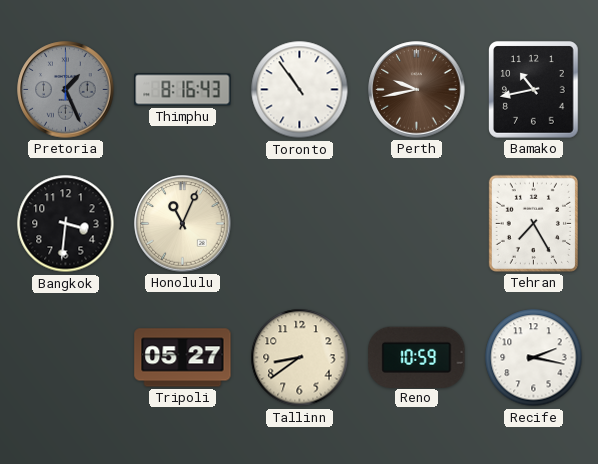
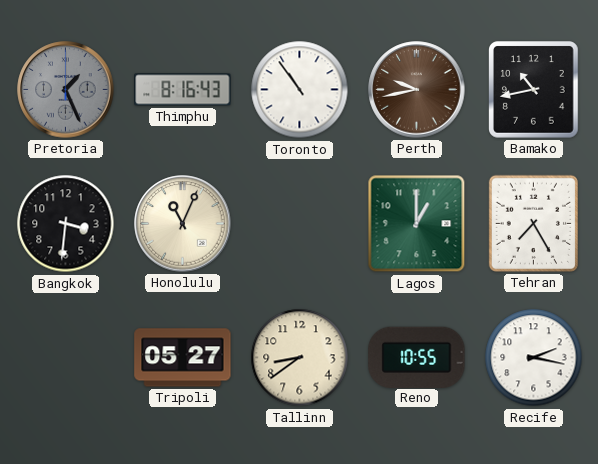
Lagos: none -> 1:00 (417, 224)
Reno: 10:59 -> 10:55 (417, 357)
